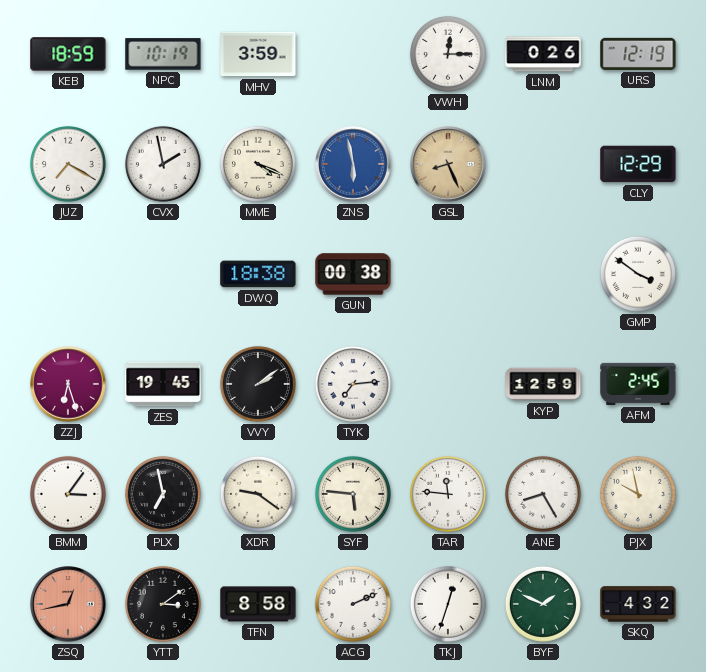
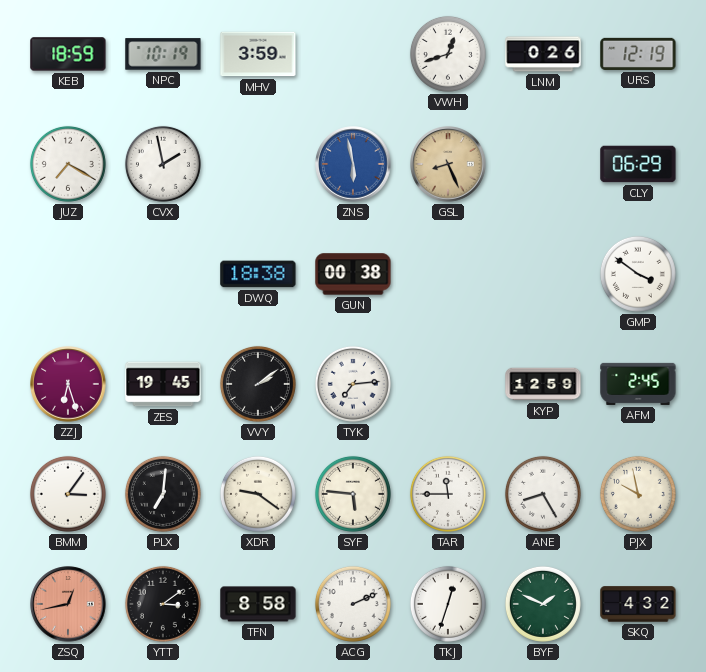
VWH: 12:15 -> 12:42 (448, 54)
MME: 4:19 -> none (258, 164)
CLY: 12:29 -> 06:29 (638, 164)
PLX: 6:58 -> 7:01 (163, 494)
TAR: 11:46 -> 11:45 (448, 494)
